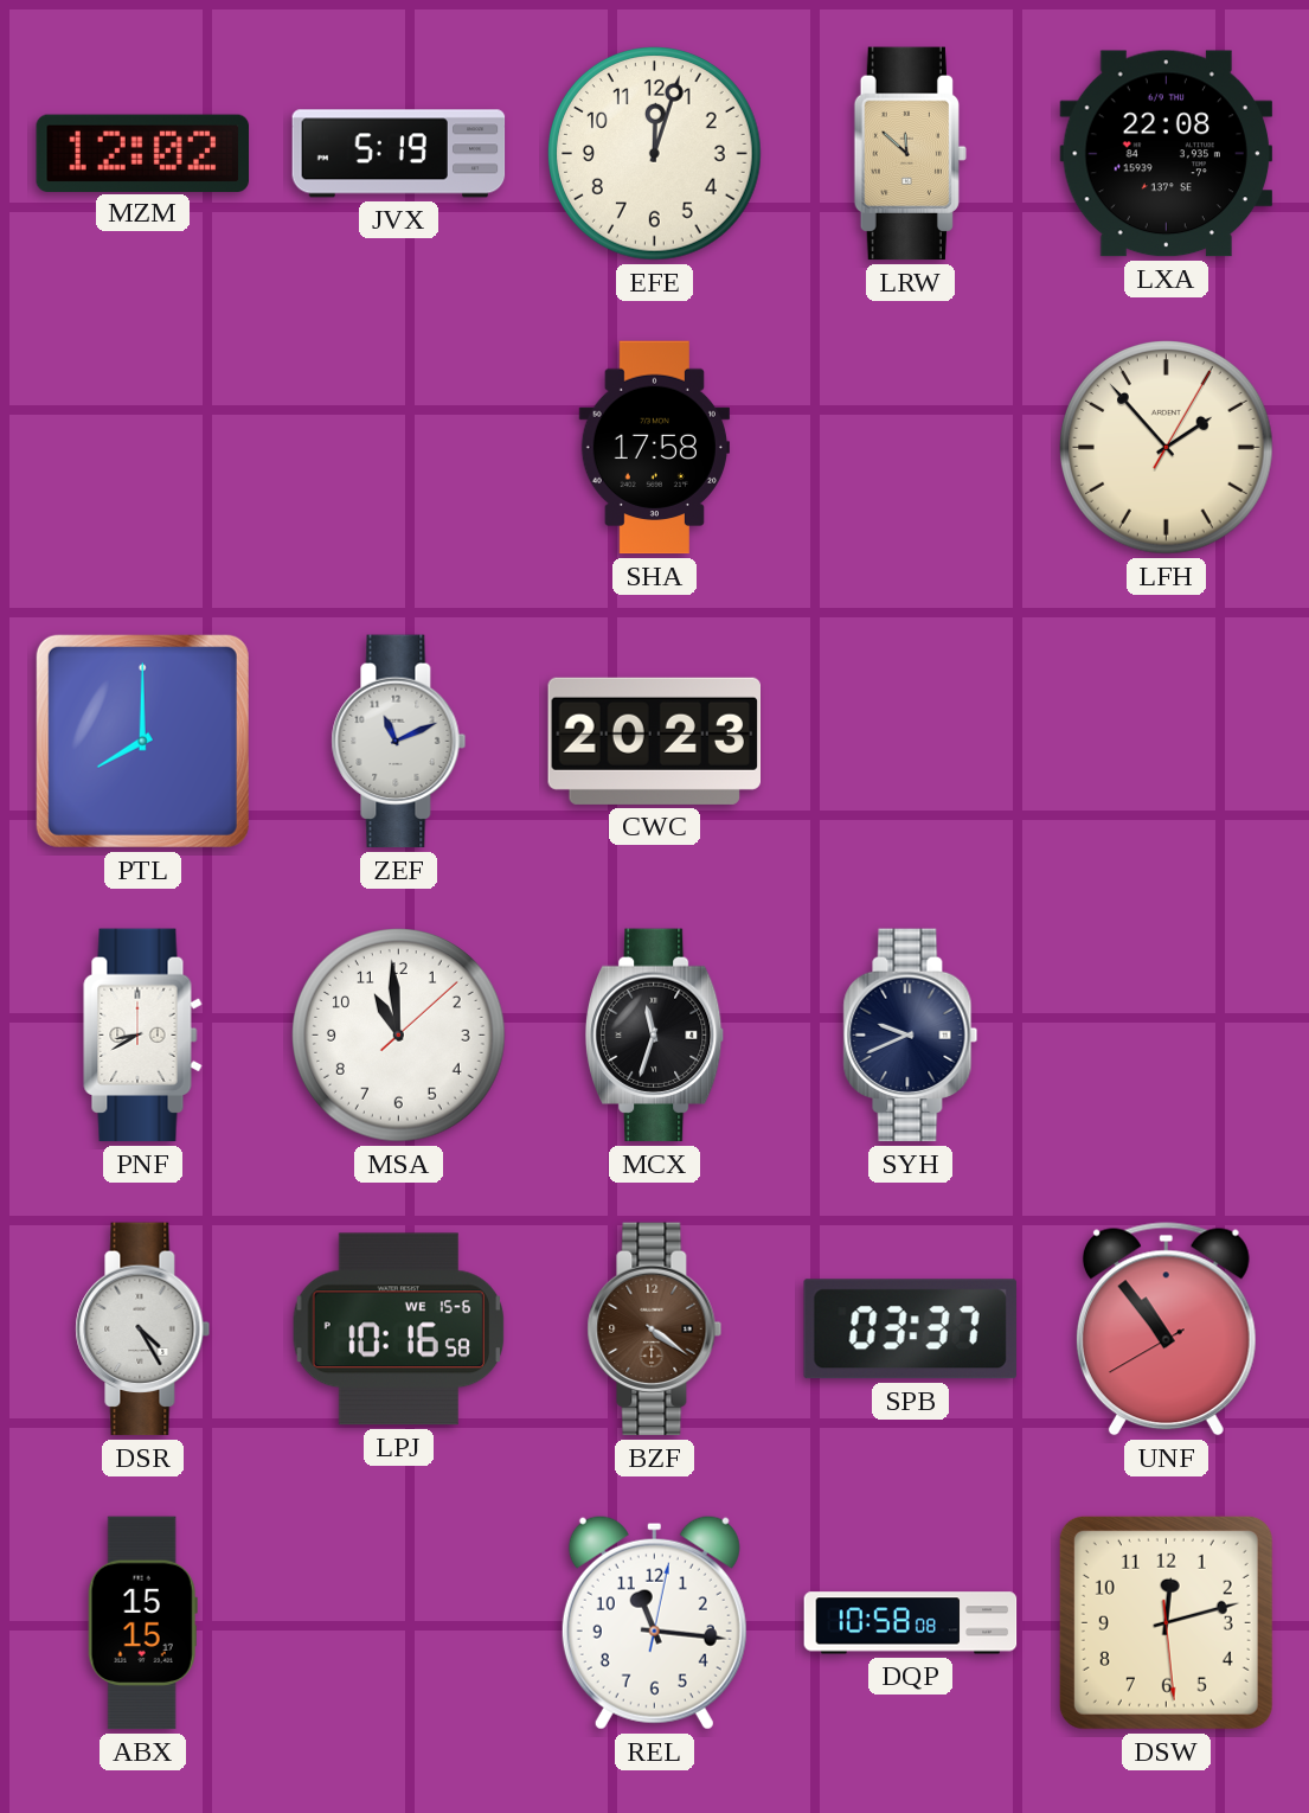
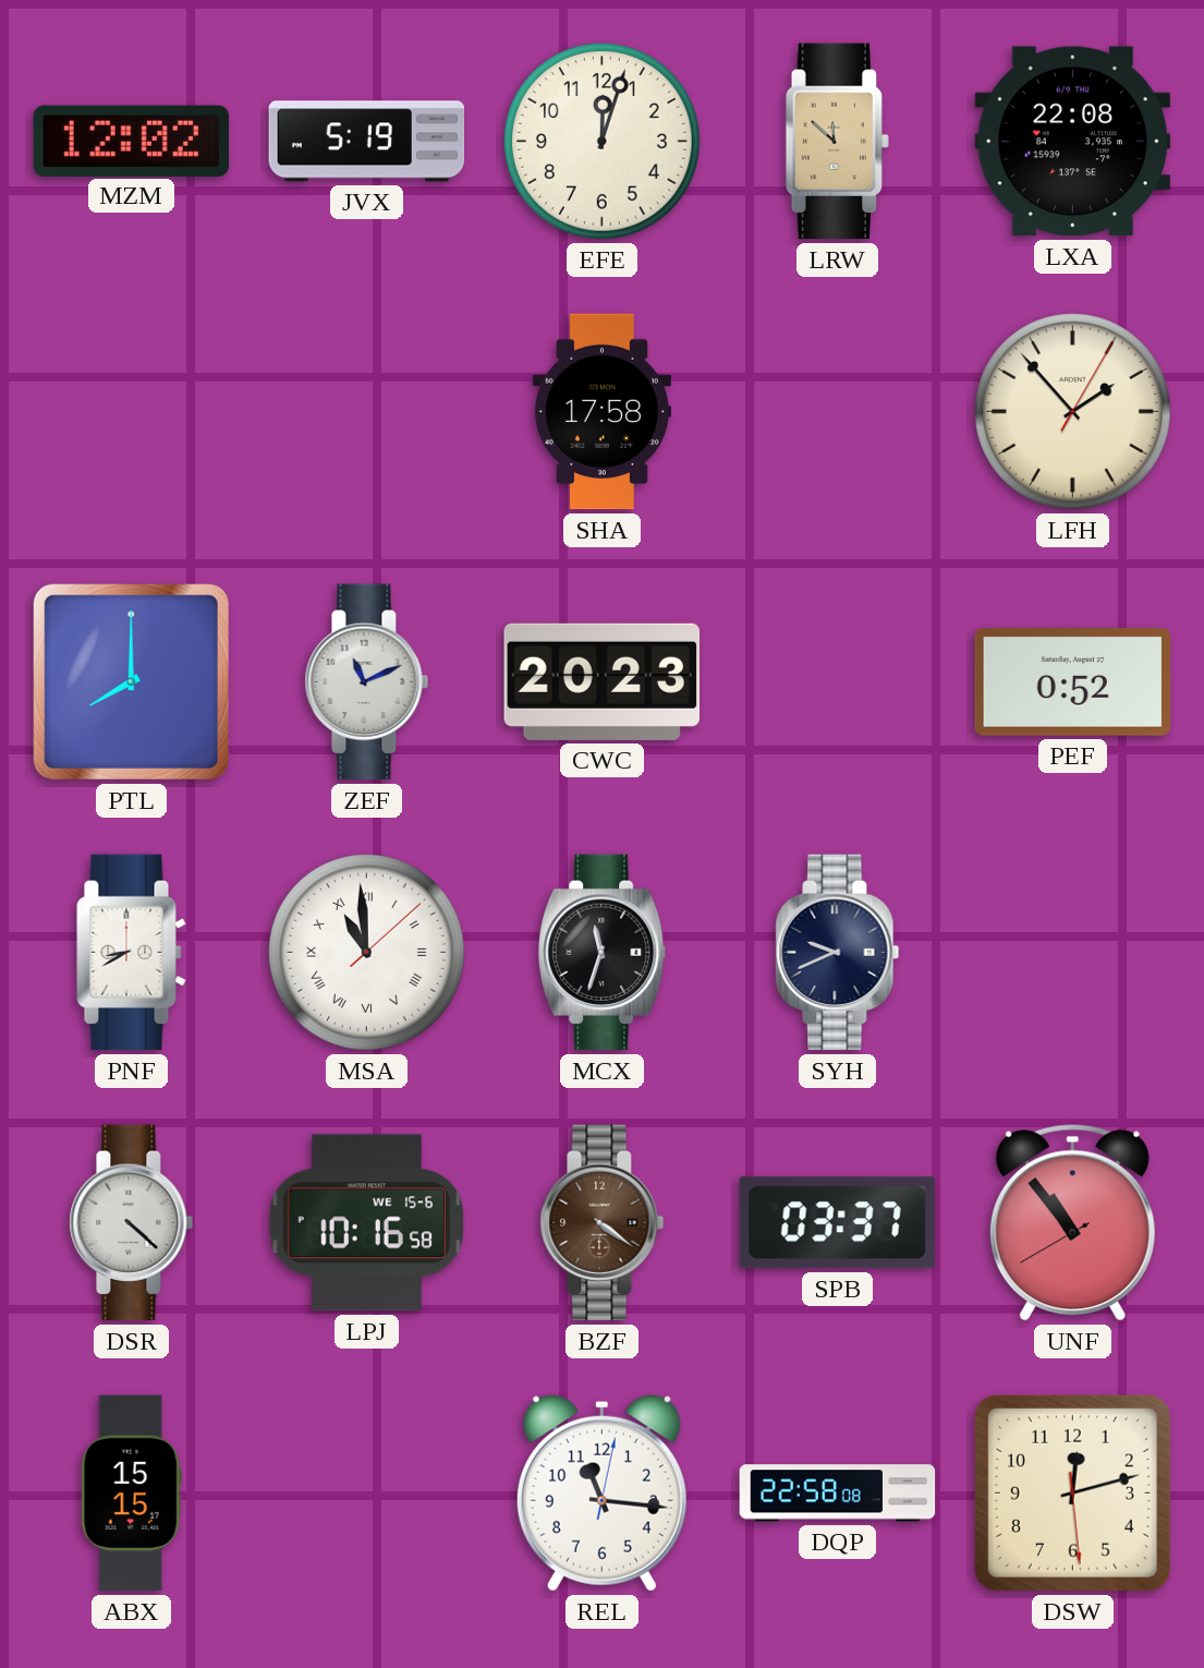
PEF: none -> 0:52 (1073, 682)
MSA numerals: Arabic -> Roman (367, 953)
DSR: 4:25 -> 4:22 (132, 1223)
DQP: 10:58 -> 22:58 (838, 1494)
